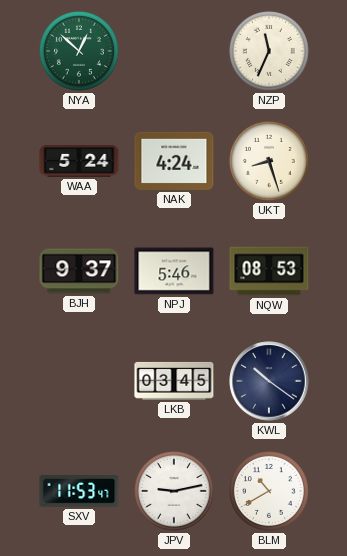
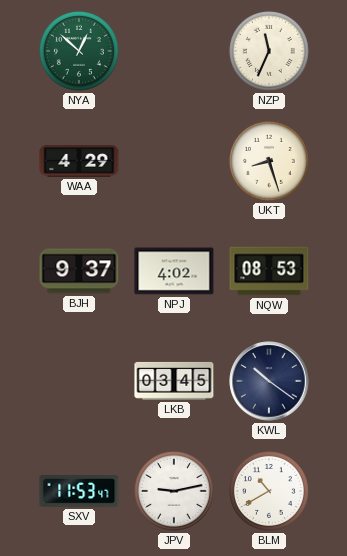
WAA: 5:24 -> 4:29 (79, 161)
NAK: 4:24 -> none (174, 161)
NPJ: 5:46 -> 4:02 (174, 271)
